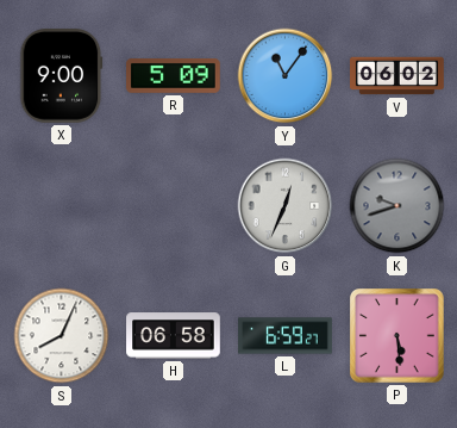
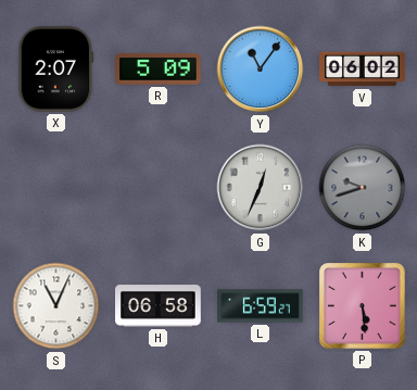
X: 9:00 -> 2:07 (56, 70)
S: 8:04 -> 11:04 (56, 306)
